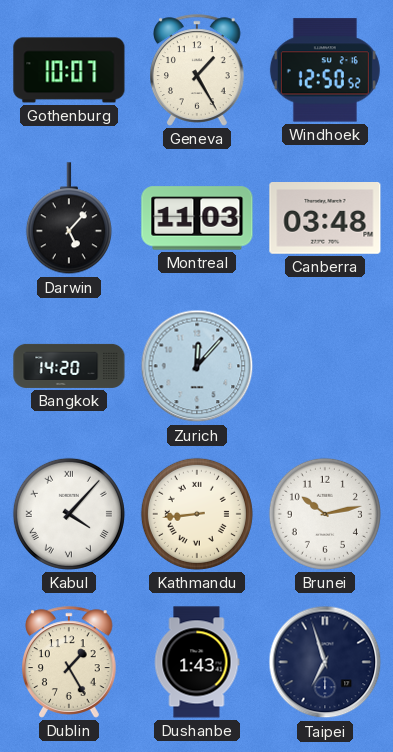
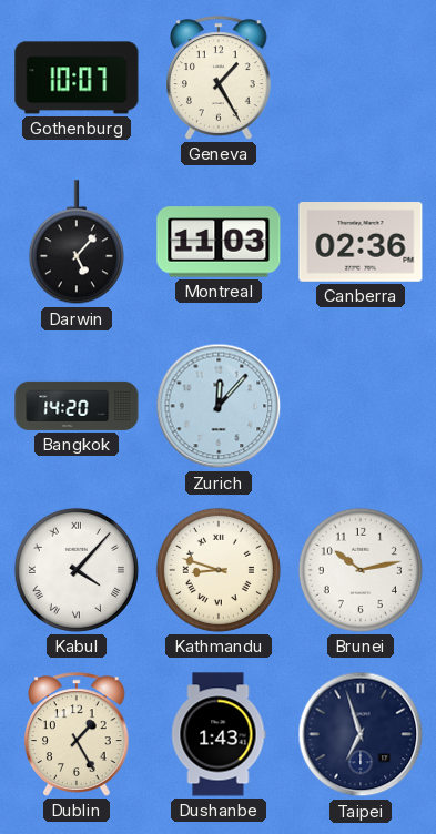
Windhoek: 12:50 -> none (325, 70)
Canberra: 03:48 -> 02:36 (361, 243)
Kathmandu: 8:44 -> 8:48 (219, 570)
